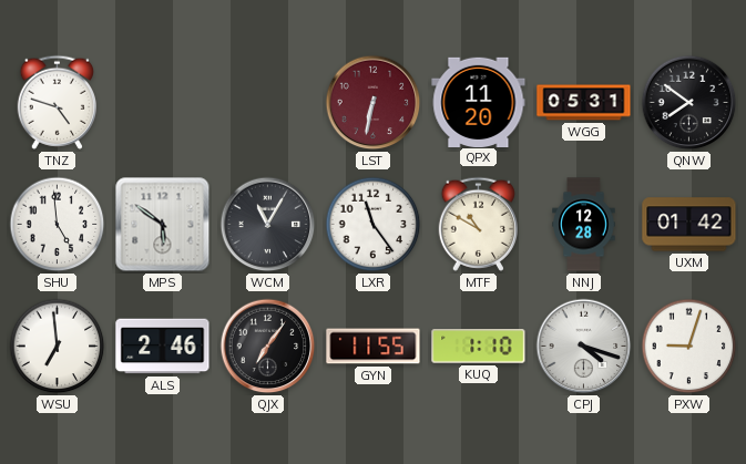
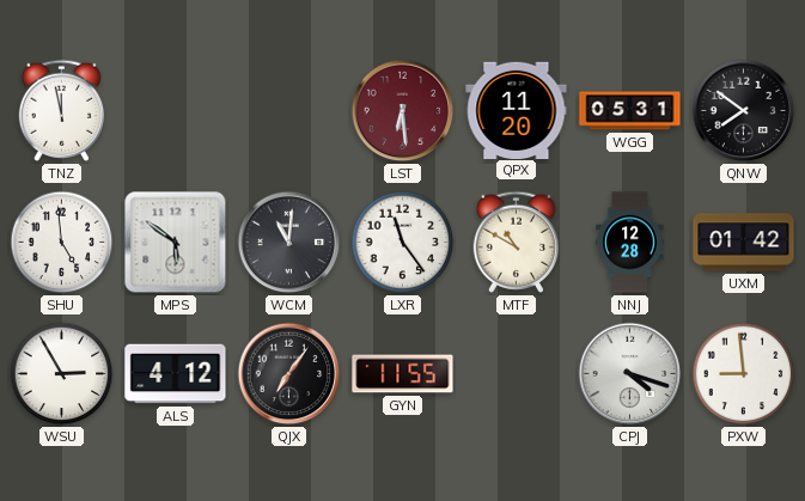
TNZ: 4:48 -> 11:58 (61, 110)
LST: 6:32 -> 6:29 (403, 111)
WCM: 11:05 -> 11:01 (289, 243)
WSU: 6:59 -> 2:55 (62, 374)
ALS: 2:46 -> 4:12 (176, 374)
KUQ: 1:10 -> none (479, 347)
PXW: 9:03 -> 8:59 (744, 374)
